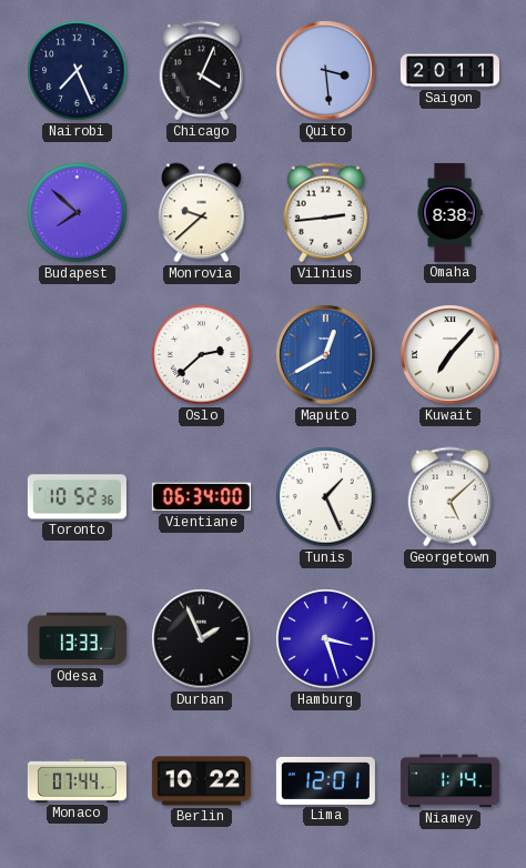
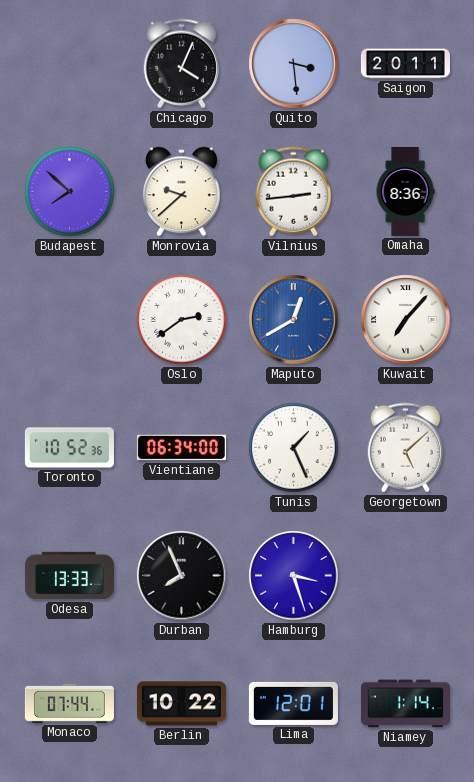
Nairobi: 7:26 -> none (78, 71)
Omaha: 8:38 -> 8:36 (405, 191)
Oslo: 2:38 -> 2:39 (182, 320)
Durban: 1:56 -> 7:56 (182, 576)
